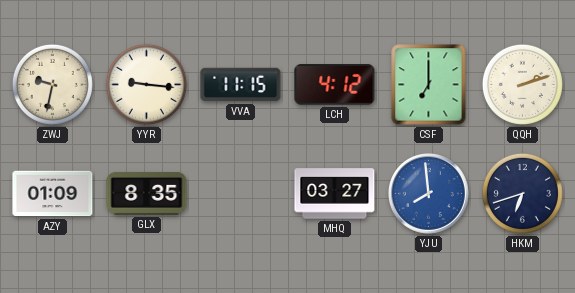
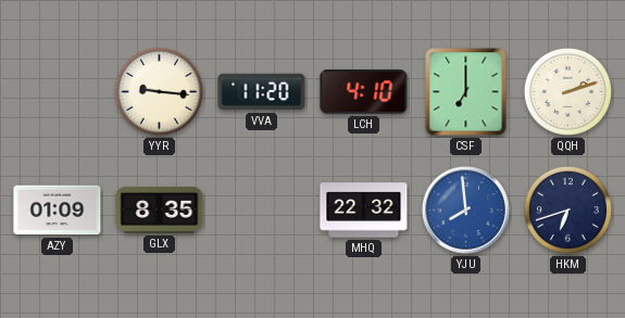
ZWJ: 9:32 -> none (52, 84)
VVA: 11:15 -> 11:20 (262, 92)
LCH: 4:12 -> 4:10 (364, 92)
MHQ: 03:27 -> 22:32 (364, 211)
